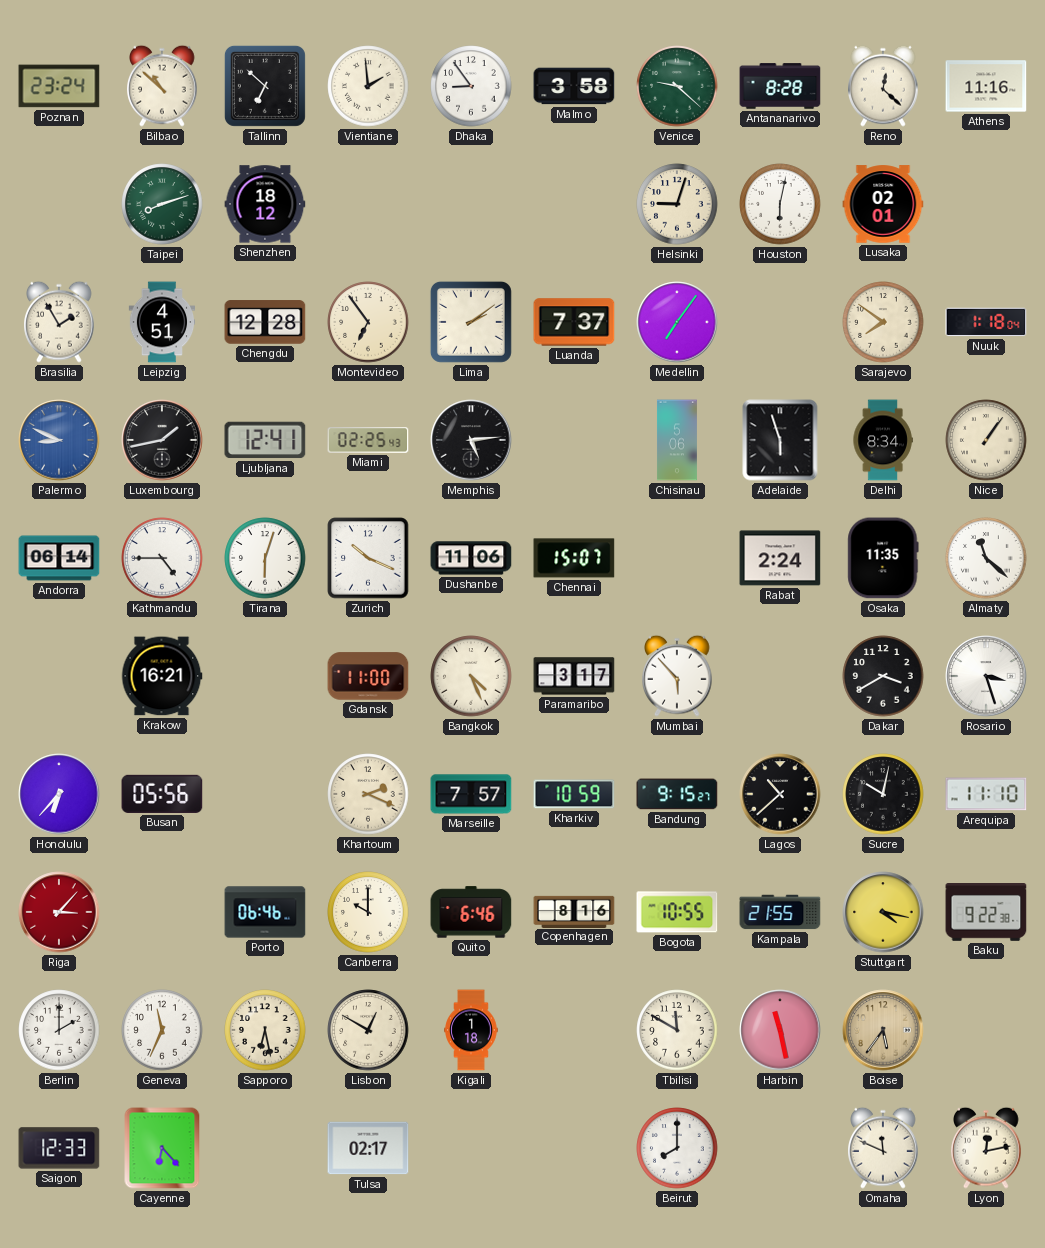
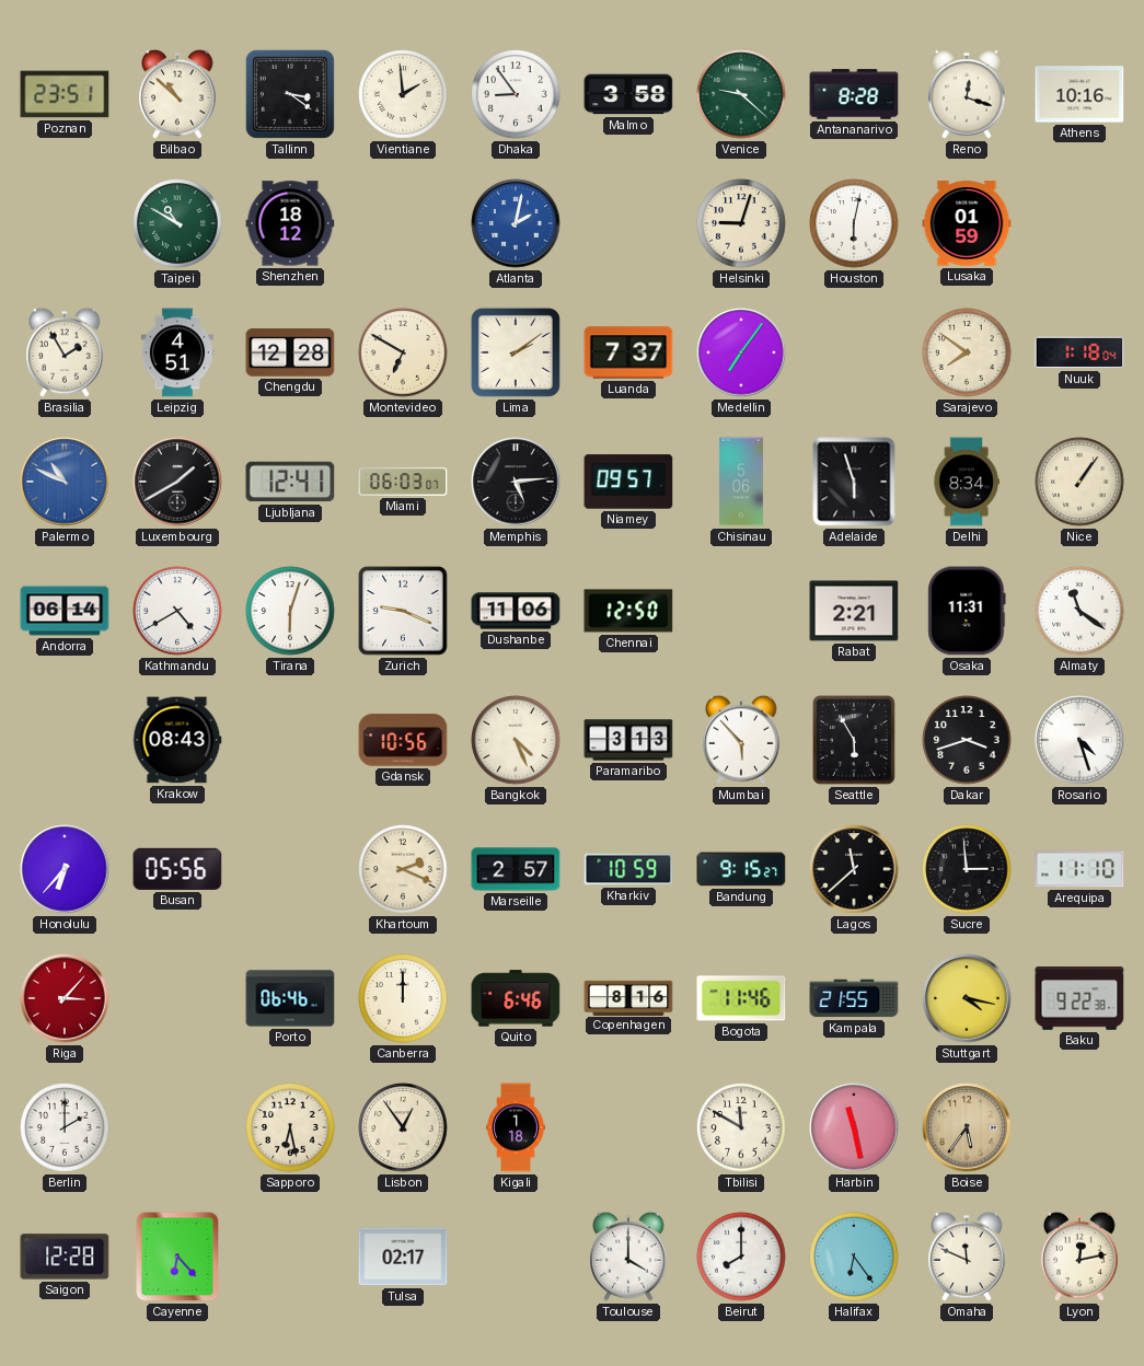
Poznan: 23:24 -> 23:51 (65, 94)
Tallinn: 6:52 -> 3:21 (290, 94)
Reno: 12:22 -> 12:18 (967, 94)
Athens: 11:16 -> 10:16 (1079, 94)
Taipei: 8:12 -> 10:50 (177, 223)
Atlanta: none -> 2:02 (516, 223)
Lusaka: 02:01 -> 01:59 (967, 223)
Montevideo: 6:54 -> 6:50 (403, 352)
Palermo: 8:49 -> 10:49 (65, 482)
Luxembourg: 1:43 -> 1:40 (177, 482)
Miami: 02:25 -> 06:03 (403, 482)
Niamey: none -> 09:57 (628, 482)
Kathmandu: 4:45 -> 4:40 (177, 611)
Zurich: 10:19 -> 9:19 (403, 611)
Chennai: 15:07 -> 12:50 (628, 611)
Rabat: 2:24 -> 2:21 (854, 611)
Osaka: 11:35 -> 11:31 (967, 611)
Almaty: 11:22 -> 11:21 (1079, 611)
Krakow: 16:21 -> 08:43 (177, 740)
Gdansk: 11:00 -> 10:56 (403, 740)
Paramaribo: 3:17 -> 3:13 (628, 740)
Seattle: none -> 5:55 (855, 741)
Dakar: 3:40 -> 3:42 (967, 740)
Rosario: 3:27 -> 4:27 (1079, 740)
Marseille: 7:57 -> 2:57 (516, 869)
Lagos: 10:38 -> 11:38 (854, 869)
Sucre: 10:02 -> 2:59 (967, 869)
Canberra: 10:00 -> 12:00 (403, 998)
Bogota: 10:55 -> 11:46 (741, 998)
Geneva: 11:34 -> none (162, 1030)
Lisbon: 12:50 -> 12:54 (403, 1127)
Saigon: 12:33 -> 12:28 (65, 1257)
Toulouse: none -> 4:00 (628, 1257)
Halifax: none -> 6:24 (854, 1257)
